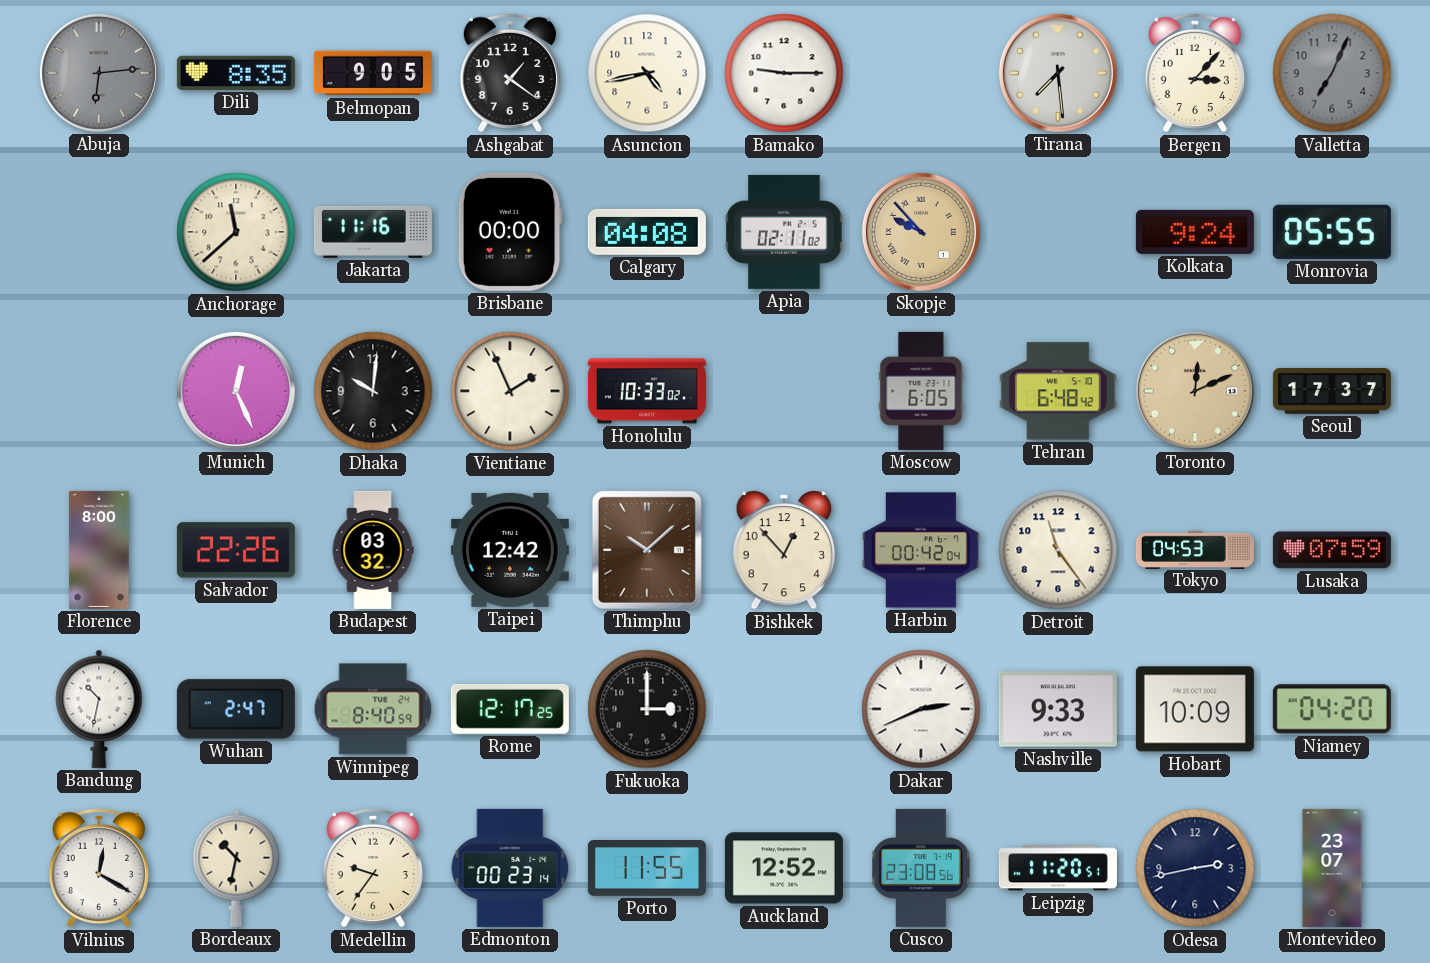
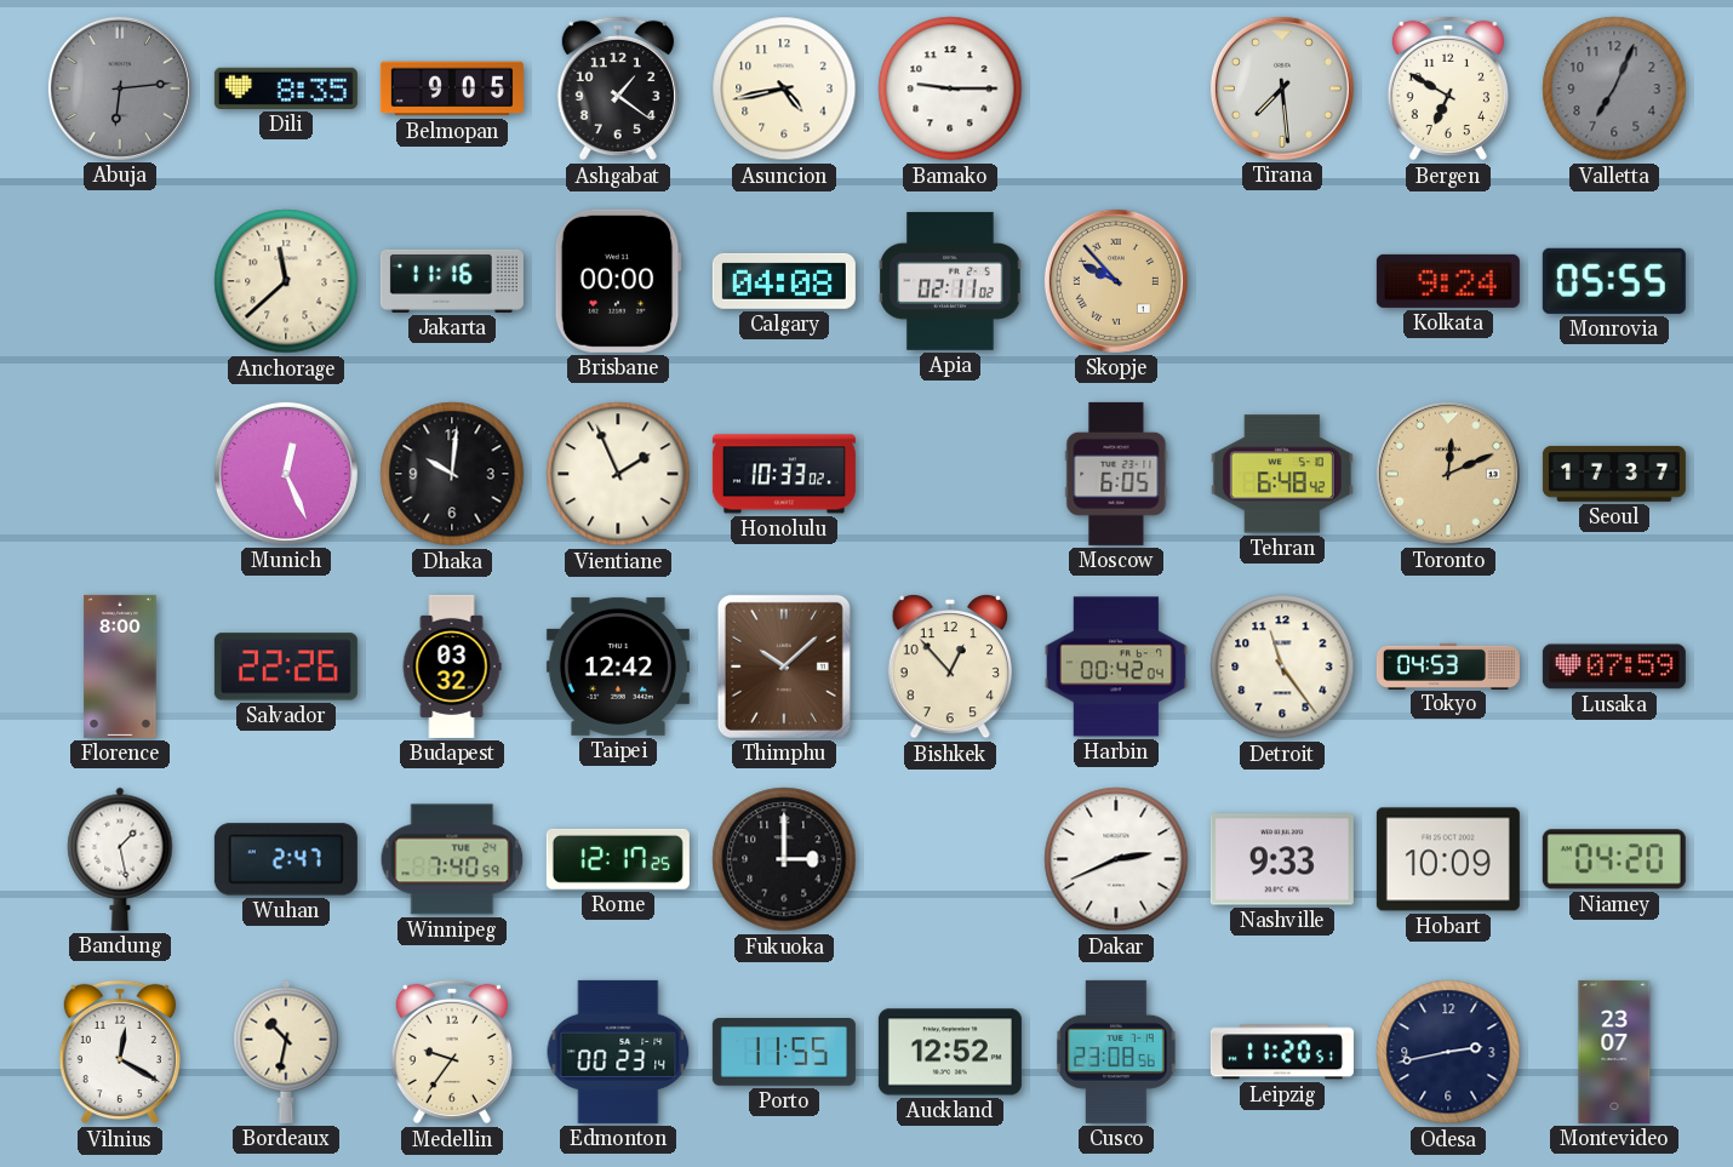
Bergen: 3:07 -> 6:50 (1448, 88)
Bandung: 10:32 -> 1:28 (120, 859)
Winnipeg: 8:40 -> 7:40 (452, 859)
